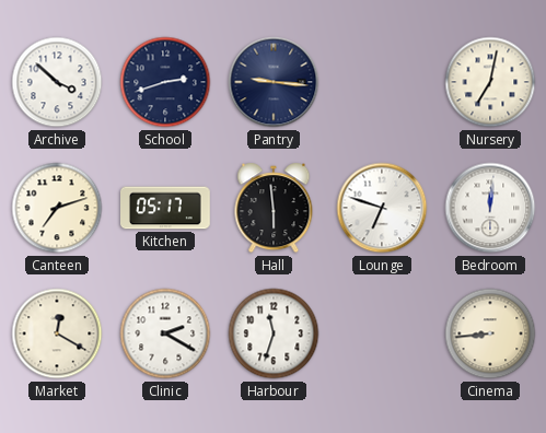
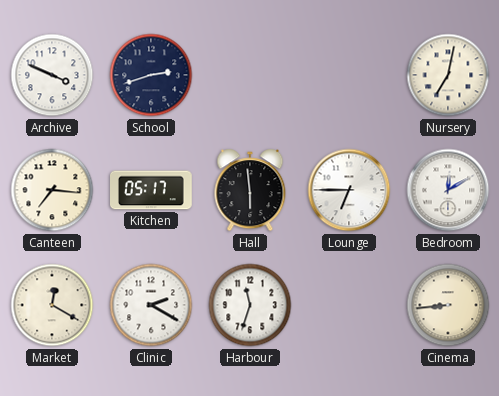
Archive: 3:52 -> 3:49 (52, 75)
Pantry: 9:16 -> none (274, 82)
Canteen: 7:12 -> 7:16 (52, 190)
Lounge: 6:48 -> 6:45 (349, 190)
Bedroom: 12:01 -> 12:10 (448, 190)
